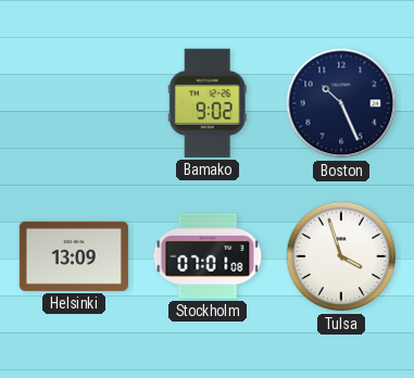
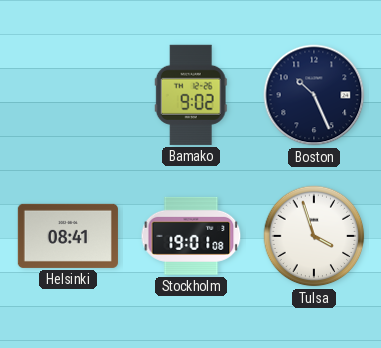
Helsinki: 13:09 -> 08:41 (68, 236)
Stockholm: 07:01 -> 19:01 (191, 236)
